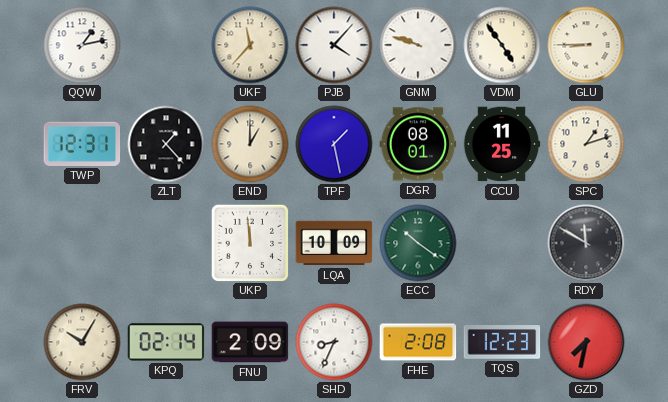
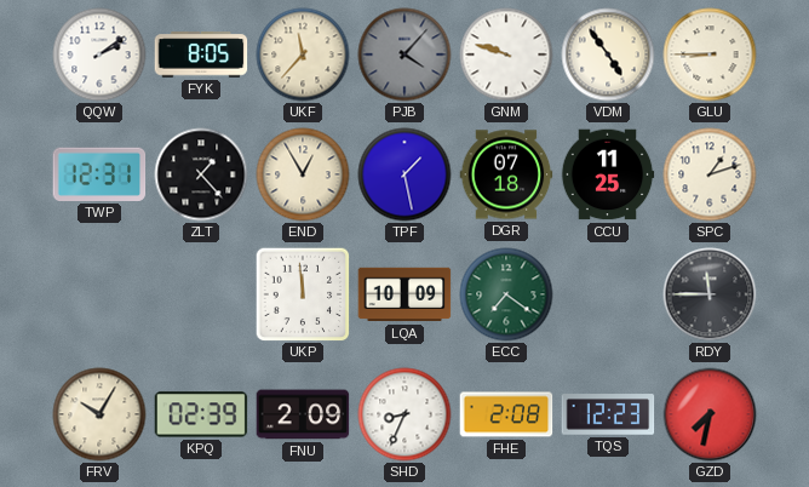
QQW: 1:13 -> 2:09 (99, 55)
FYK: none -> 8:05 (201, 55)
PJB dial: white -> grey (404, 55)
END: 1:00 -> 12:55 (303, 174)
DGR: 08:01 -> 07:18 (506, 174)
ECC: 10:21 -> 7:21 (506, 294)
RDY: 11:50 -> 11:45 (710, 294)
KPQ: 02:14 -> 02:39 (201, 414)
